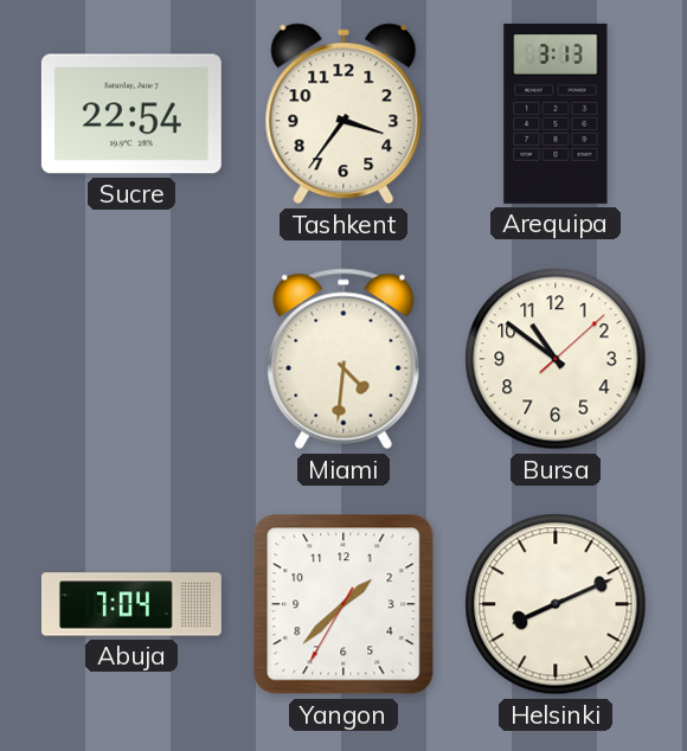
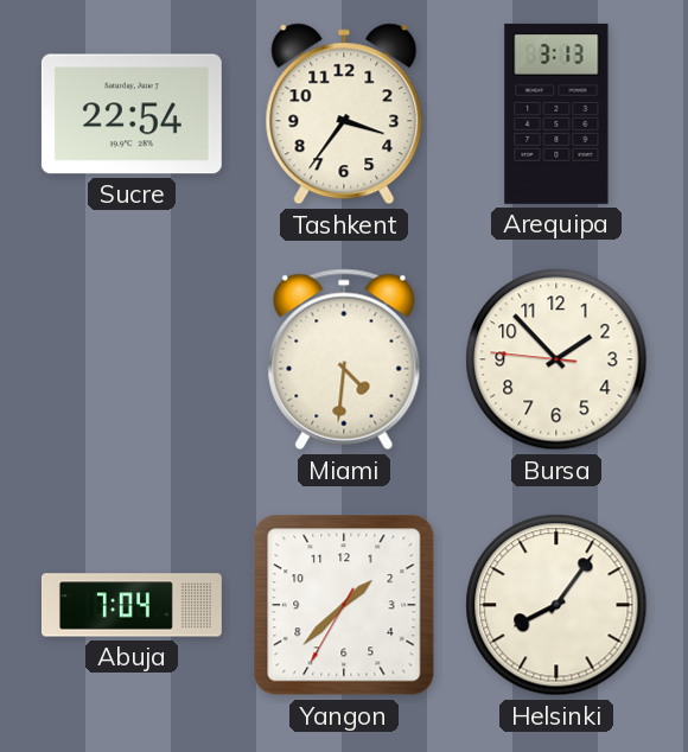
Bursa: 10:51 -> 1:52 (556, 359)
Helsinki: 8:11 -> 8:06 (556, 605)
